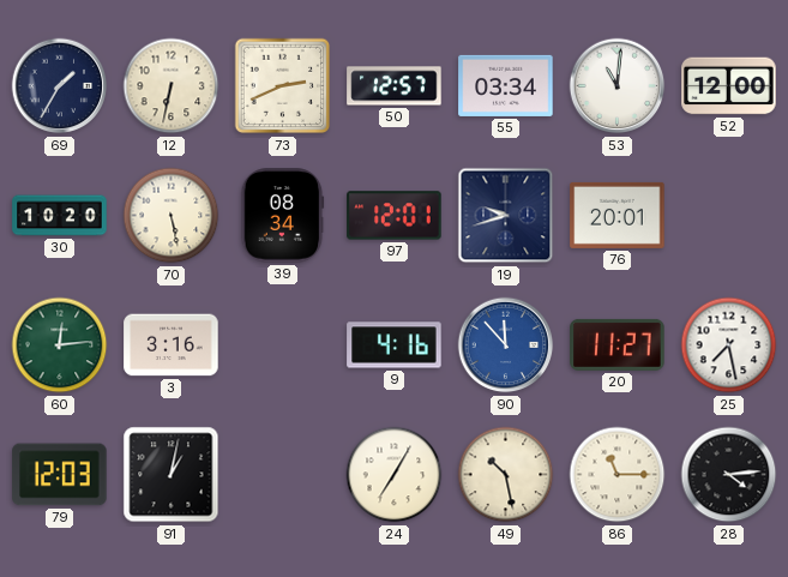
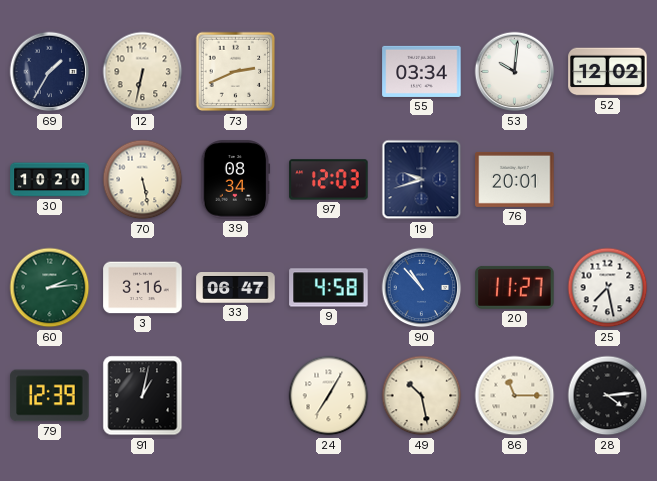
50: 12:57 -> none (395, 86)
53: 11:01 -> 10:01 (515, 72)
52: 12:00 -> 12:02 (608, 72)
97: 12:01 -> 12:03 (329, 180)
60: 12:14 -> 2:14 (50, 288)
33: none -> 06:47 (236, 288)
9: 4:16 -> 4:58 (329, 288)
90: 11:53 -> 10:53 (422, 288)
79: 12:03 -> 12:39 (50, 396)
